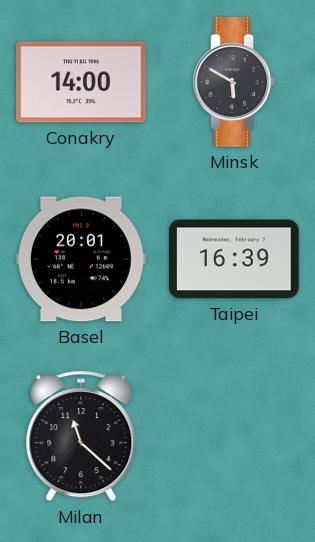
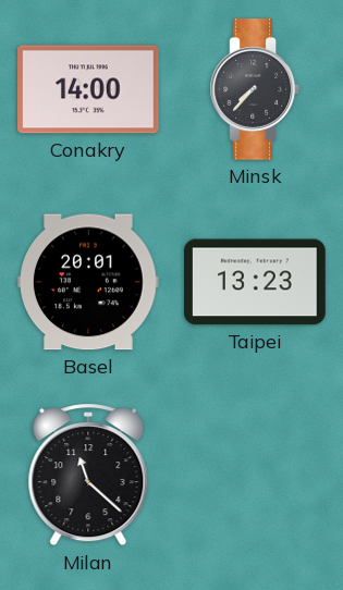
Minsk: 5:50 -> 7:37 (254, 89)
Taipei: 16:39 -> 13:23 (256, 282)
